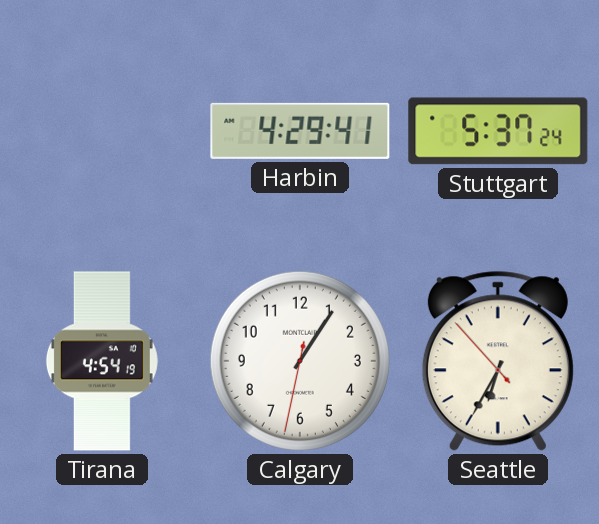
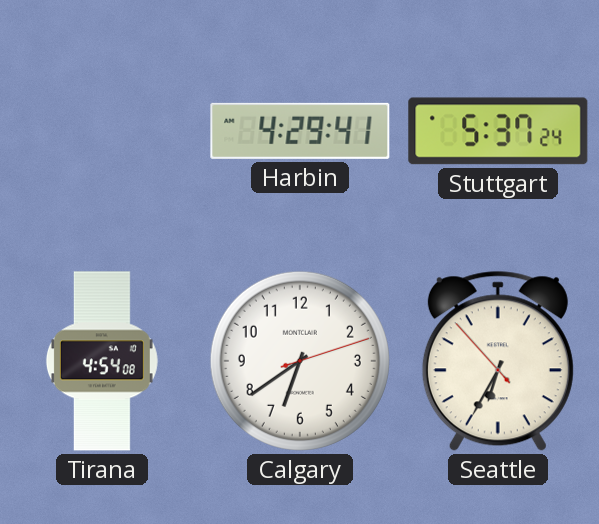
Tirana: 4:54:19 -> 4:54:08 (102, 361)
Calgary: 1:05 -> 6:39 (300, 361)
